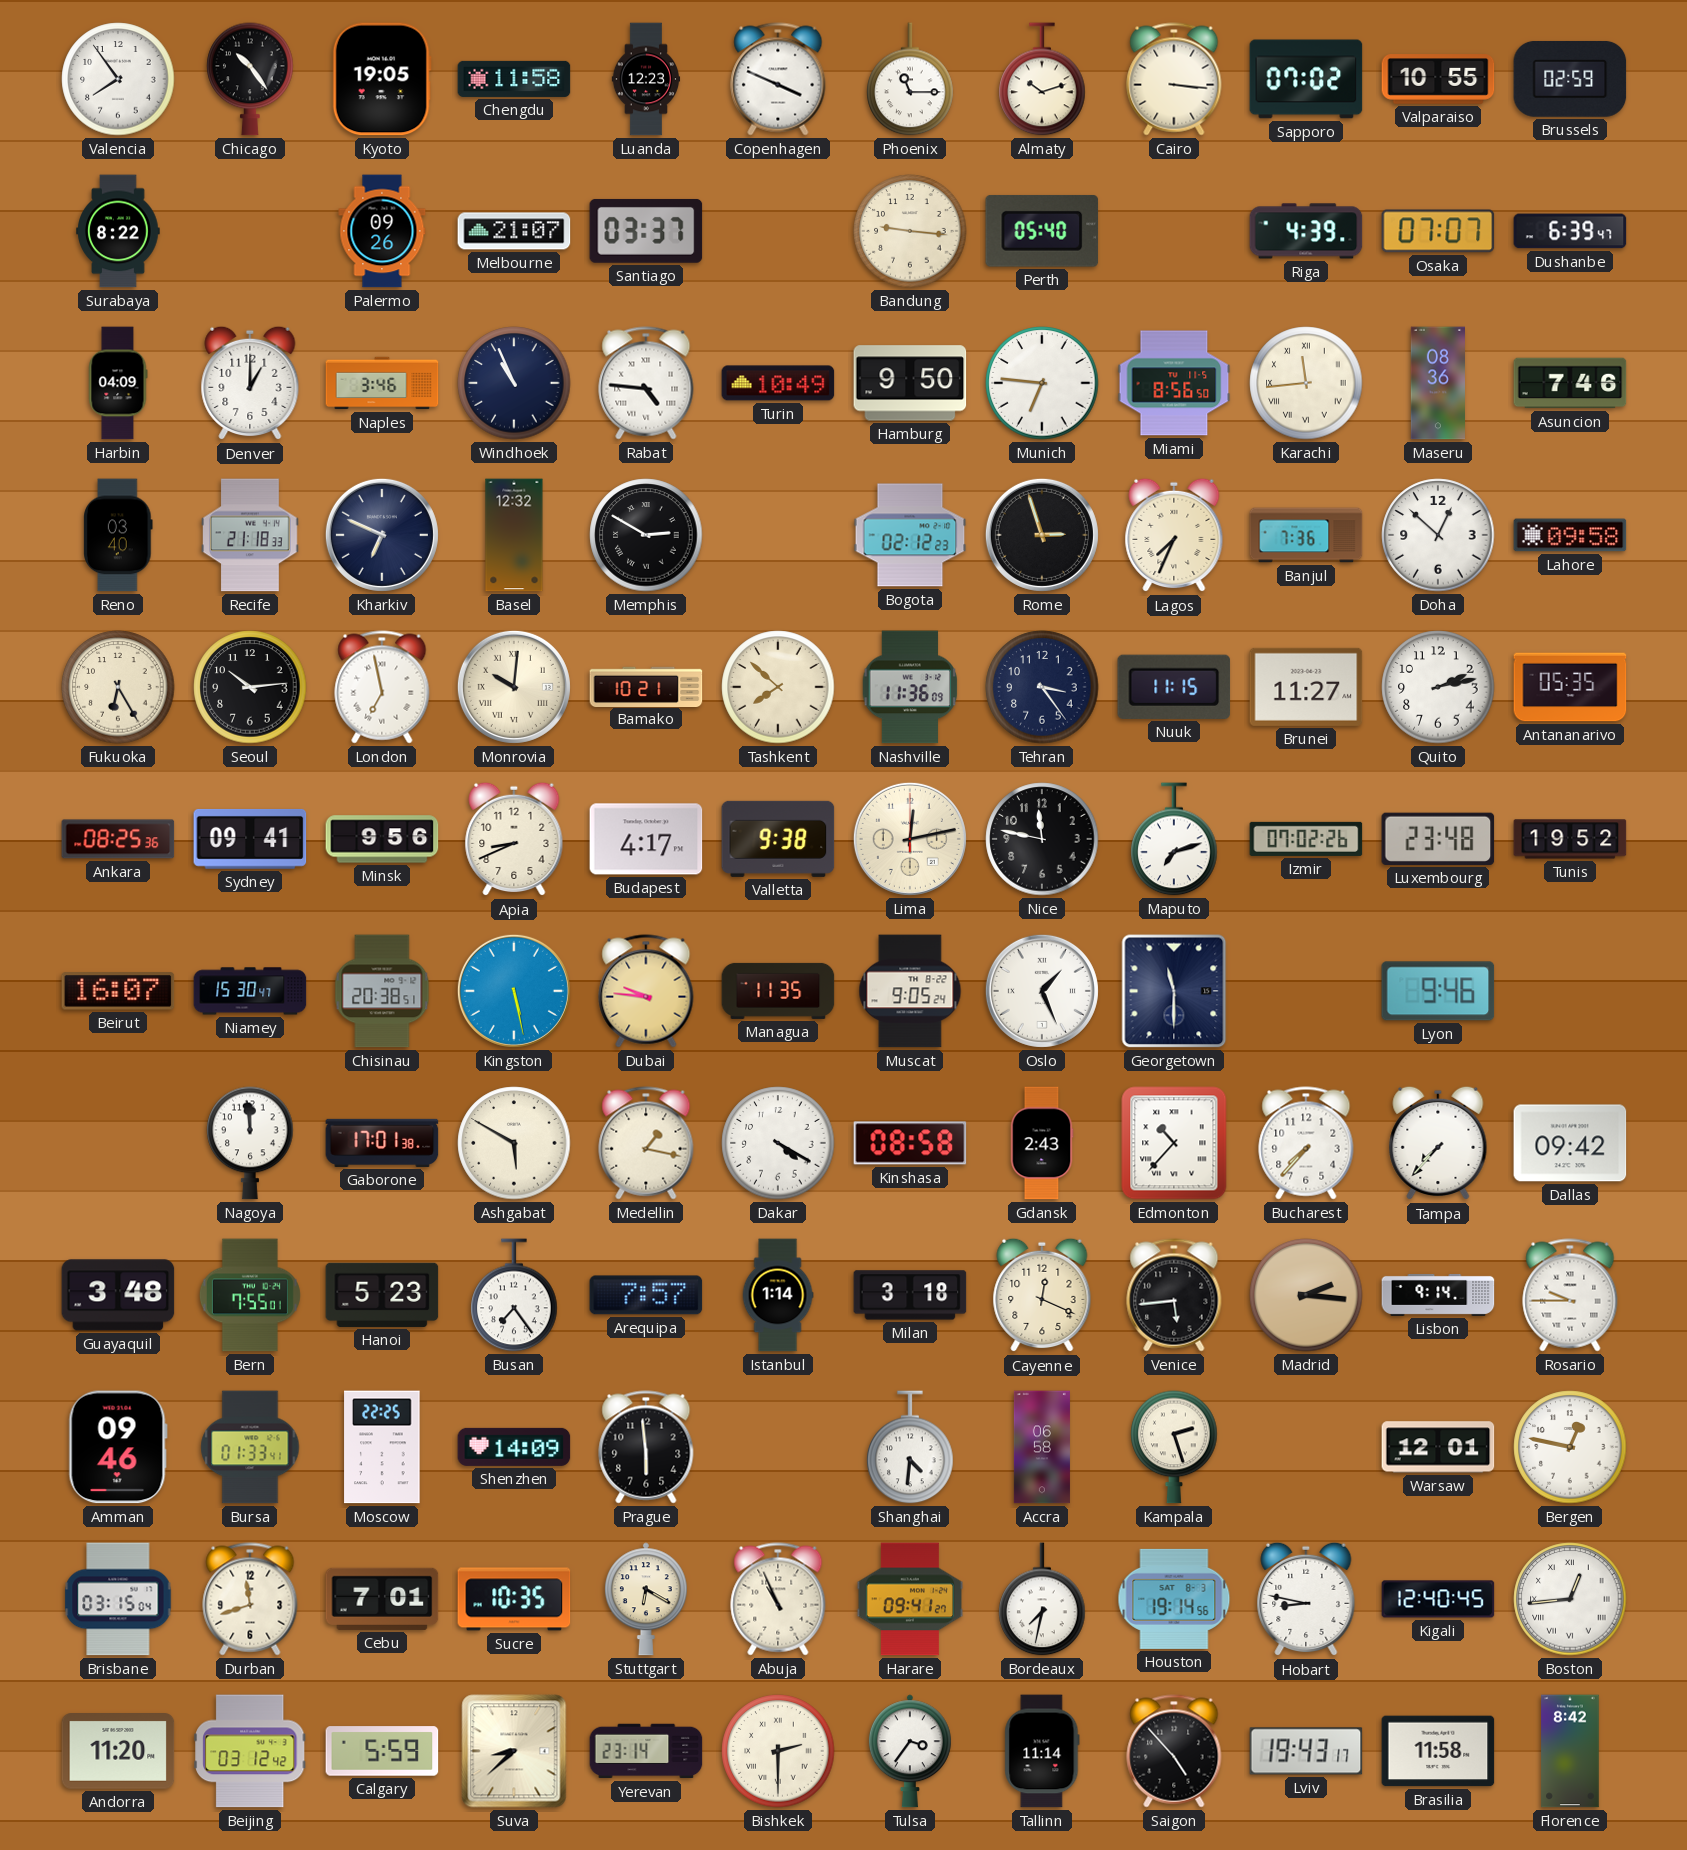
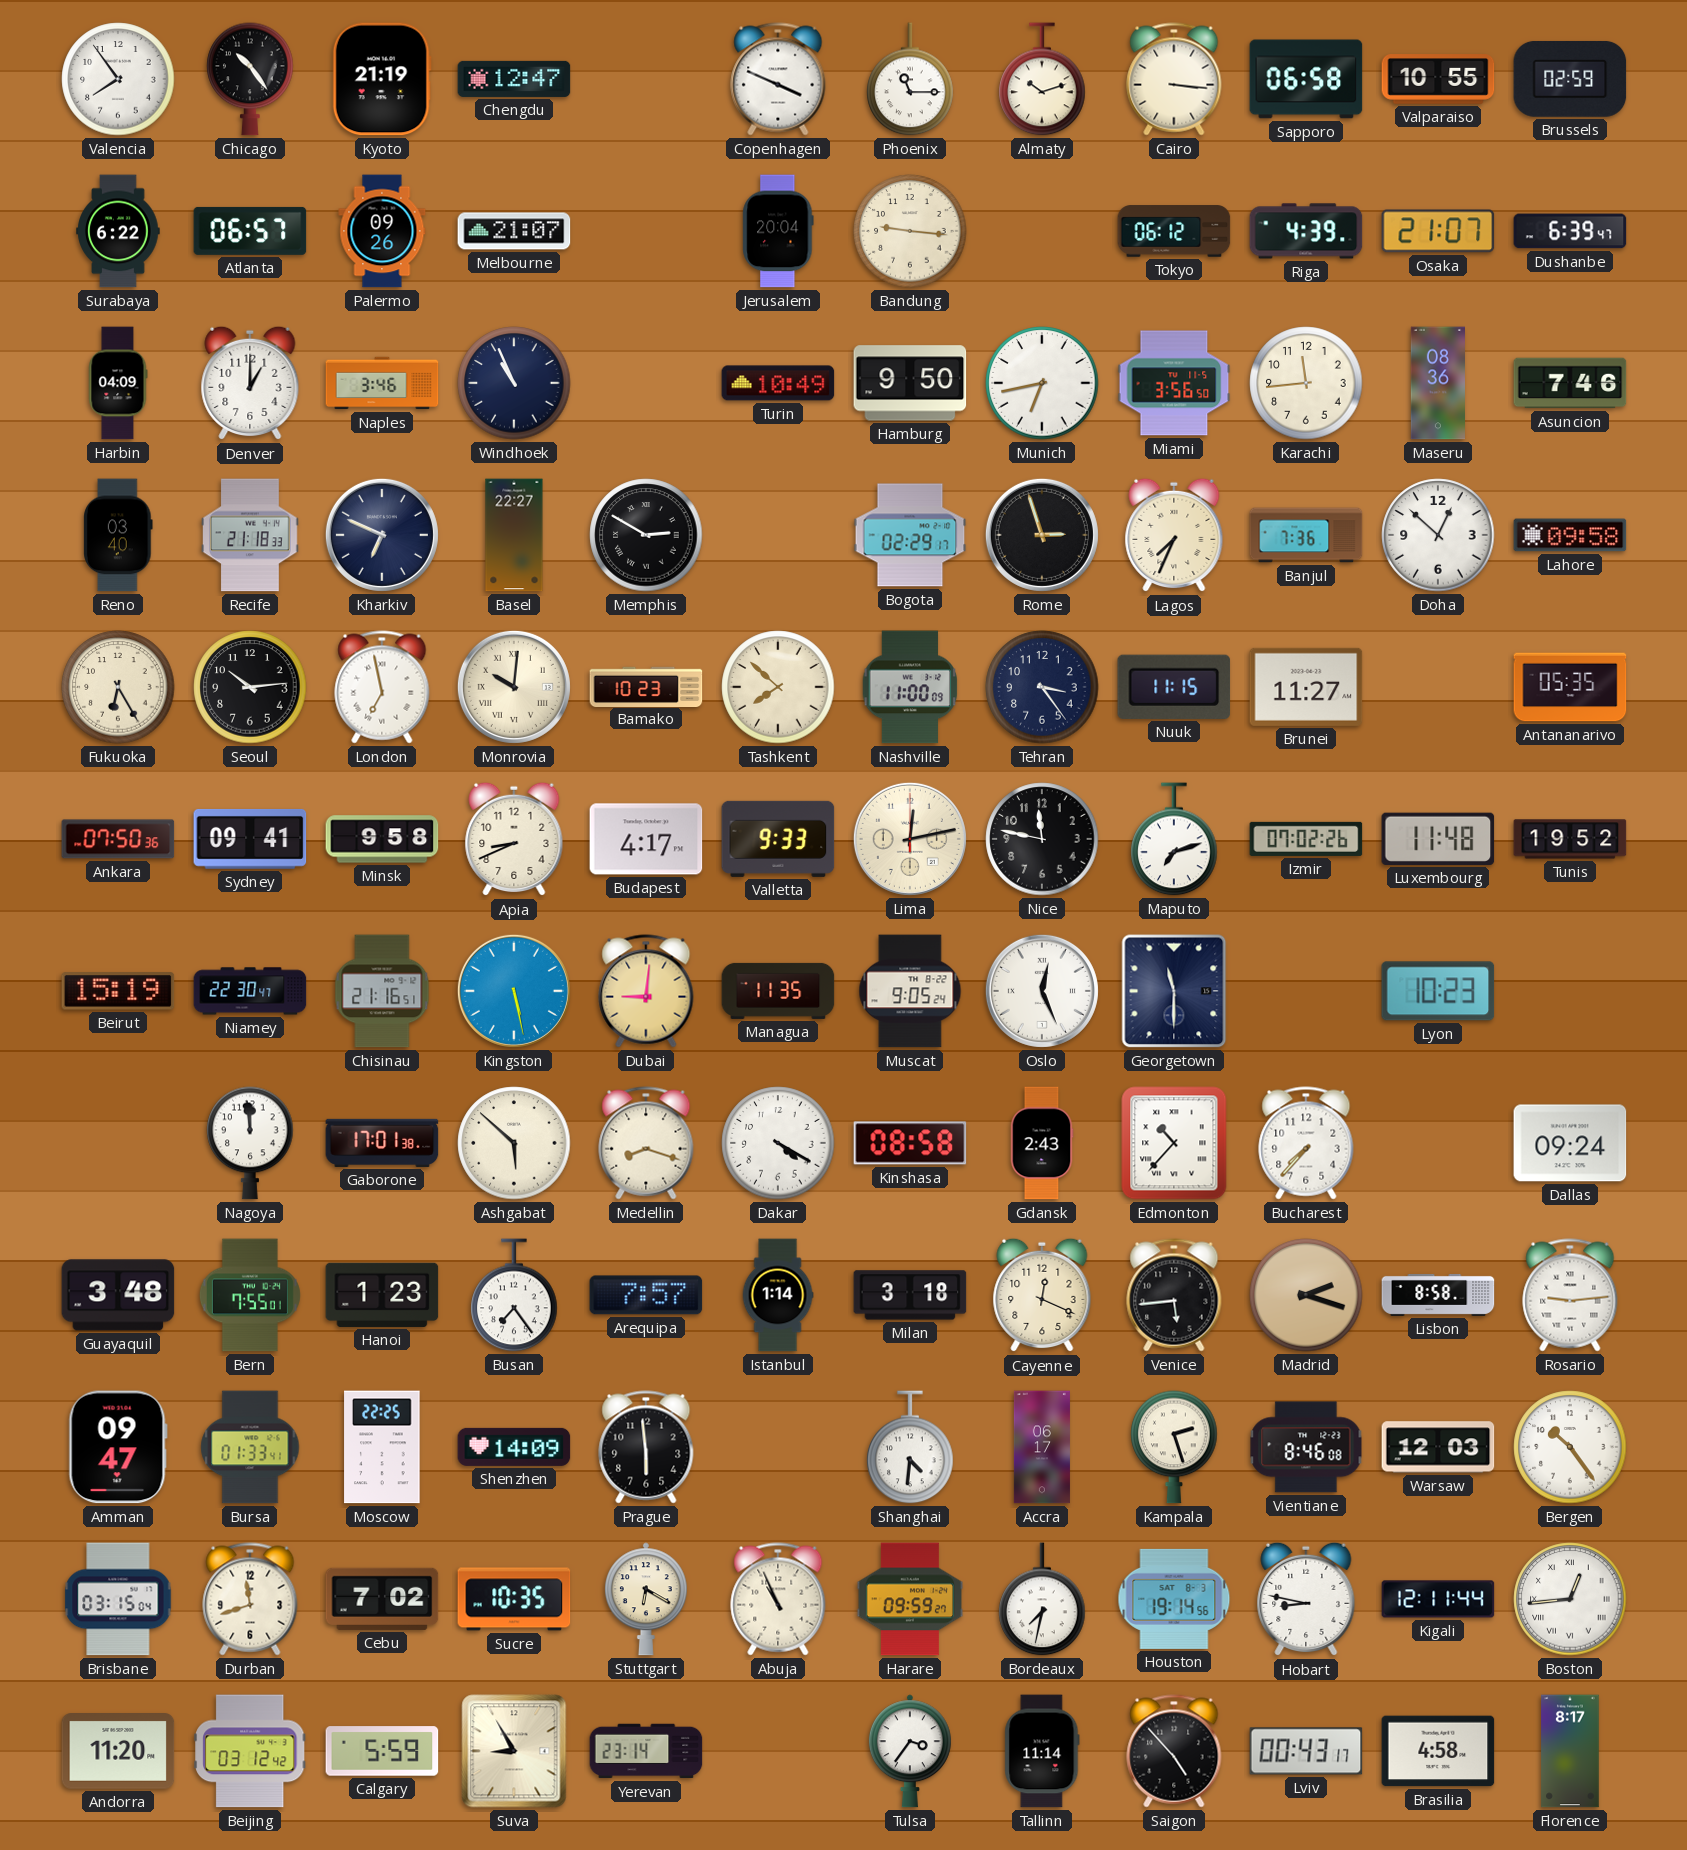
Kyoto: 19:05 -> 21:19 (382, 79)
Chengdu: 11:58 -> 12:47 (514, 79)
Luanda: 12:23 -> none (646, 79)
Sapporo: 07:02 -> 06:58 (1306, 79)
Surabaya: 8:22 -> 6:22 (118, 231)
Atlanta: none -> 06:57 (250, 231)
Santiago: 03:37 -> none (646, 231)
Jerusalem: none -> 20:04 (778, 231)
Perth: 05:40 -> none (1042, 231)
Tokyo: none -> 06:12 (1174, 231)
Osaka: 07:07 -> 21:07 (1438, 231)
Rabat: 4:46 -> none (646, 383)
Munich: 6:46 -> 6:43 (1042, 383)
Miami: 8:56 -> 3:56 (1174, 383)
Karachi numerals: Roman -> Arabic (1306, 383)
Basel: 12:32 -> 22:27 (514, 535)
Bogota: 02:12 -> 02:29 (910, 535)
Bamako: 10:21 -> 10:23 (646, 686)
Nashville: 11:36 -> 11:00 (910, 687)
Quito: 2:13 -> none (1438, 687)
Ankara: 08:25 -> 07:50 (118, 839)
Minsk: 9:56 -> 9:58 (382, 839)
Valletta: 9:38 -> 9:33 (778, 839)
Luxembourg: 23:48 -> 11:48 (1438, 839)
Beirut: 16:07 -> 15:19 (118, 991)
Niamey: 15:30 -> 22:30 (250, 991)
Chisinau: 20:38 -> 21:16 (382, 991)
Dubai: 9:46 -> 9:01 (646, 991)
Oslo: 1:26 -> 12:26 (1042, 991)
Lyon: 9:46 -> 10:23 (1438, 991)
Ashgabat: 5:50 -> 5:52 (514, 1143)
Medellin: 1:17 -> 8:18 (646, 1143)
Tampa: 7:37 -> none (1438, 1143)
Dallas: 09:42 -> 09:24 (1570, 1143)
Hanoi: 5:23 -> 1:23 (382, 1295)
Madrid: 2:16 -> 2:18 (1306, 1295)
Lisbon: 9:14 -> 8:58 (1438, 1295)
Rosario: 9:45 -> 9:14 (1570, 1295)
Amman: 09:46 -> 09:47 (118, 1447)
Accra: 06:58 -> 06:17 (1042, 1447)
Vientiane: none -> 8:46 (1306, 1447)
Warsaw: 12:01 -> 12:03 (1438, 1447)
Bergen: 12:47 -> 10:24 (1570, 1447)
Cebu: 7:01 -> 7:02 (382, 1599)
Harare: 09:41 -> 09:59 (909, 1599)
Kigali: 12:40 -> 12:11 (1438, 1599)
Suva: 8:38 -> 8:55 (514, 1751)
Bishkek: 2:30 -> none (778, 1751)
Lviv: 19:43 -> 00:43 (1306, 1751)
Brasilia: 11:58 -> 4:58 (1438, 1751)
Florence: 8:42 -> 8:17 (1570, 1751)
